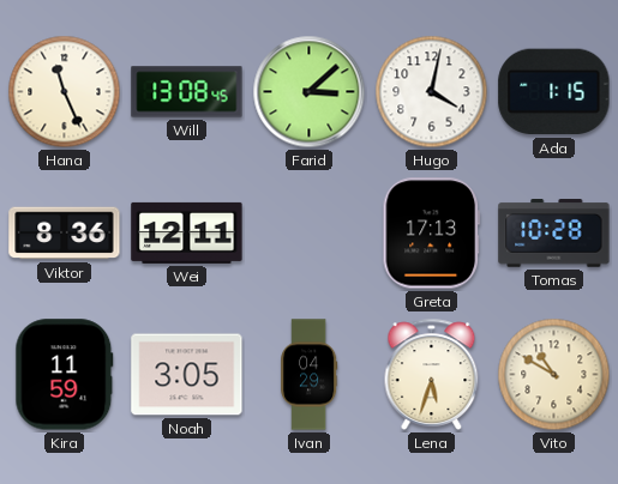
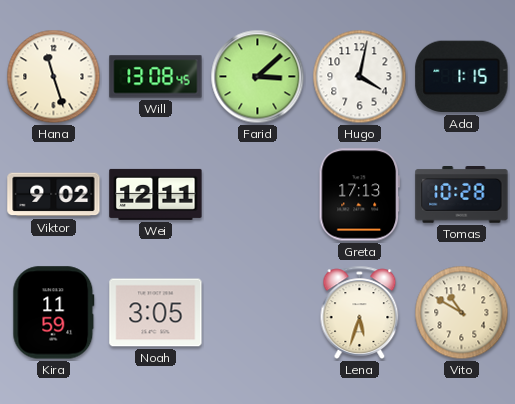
Hana: 11:26 -> 11:27 (54, 77)
Viktor: 8:36 -> 9:02 (54, 195)
Ivan: 04:29 -> none (310, 375)
